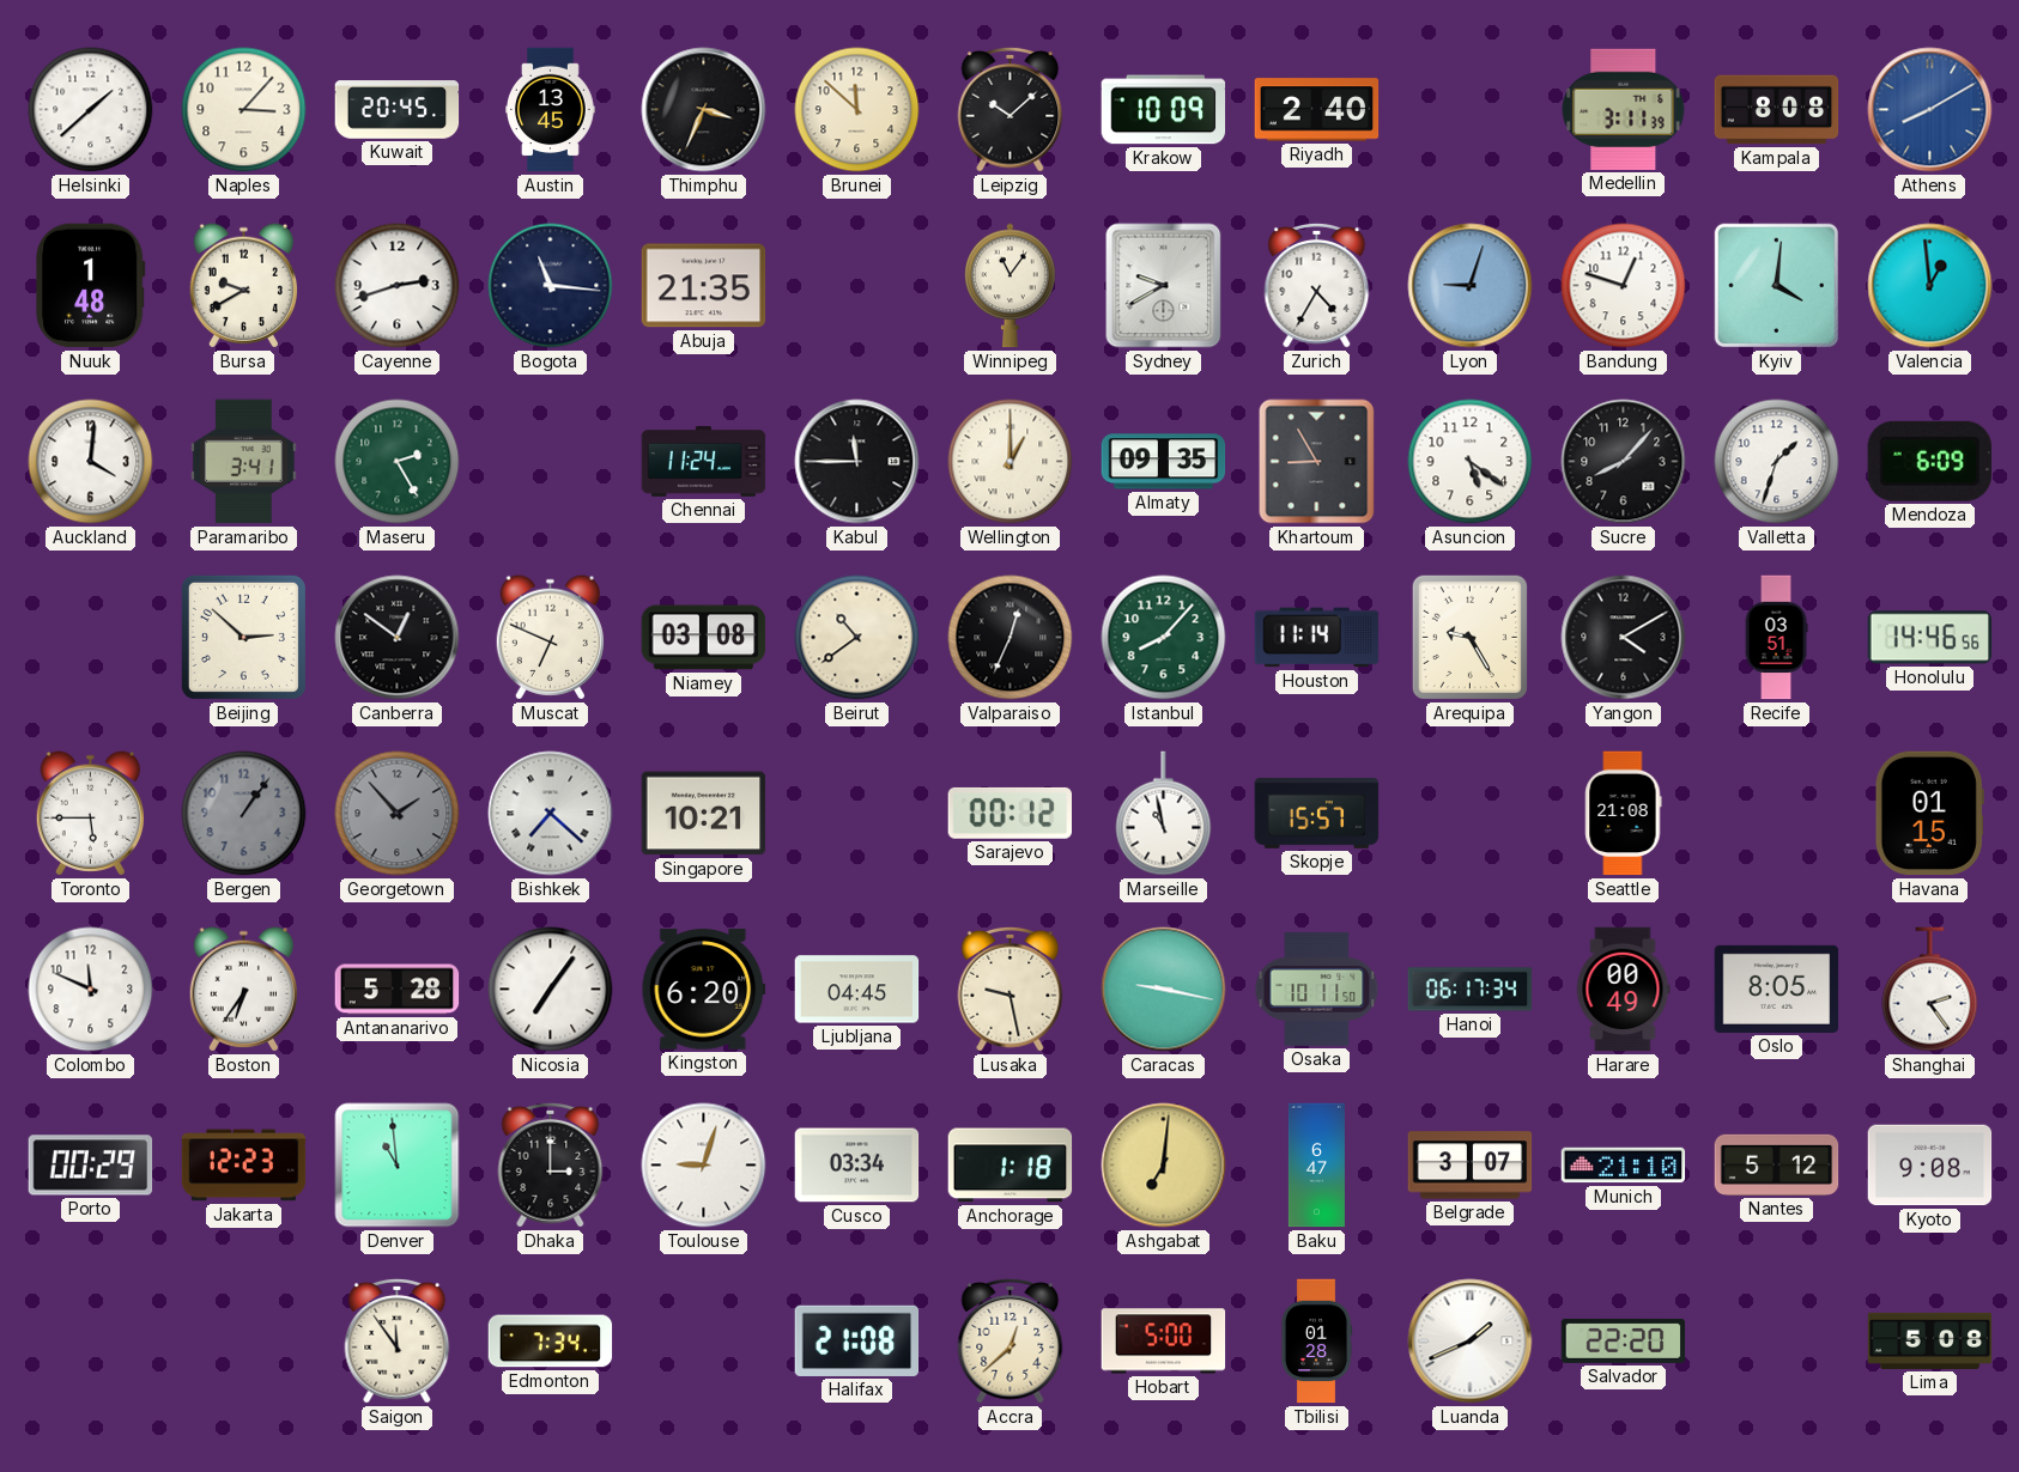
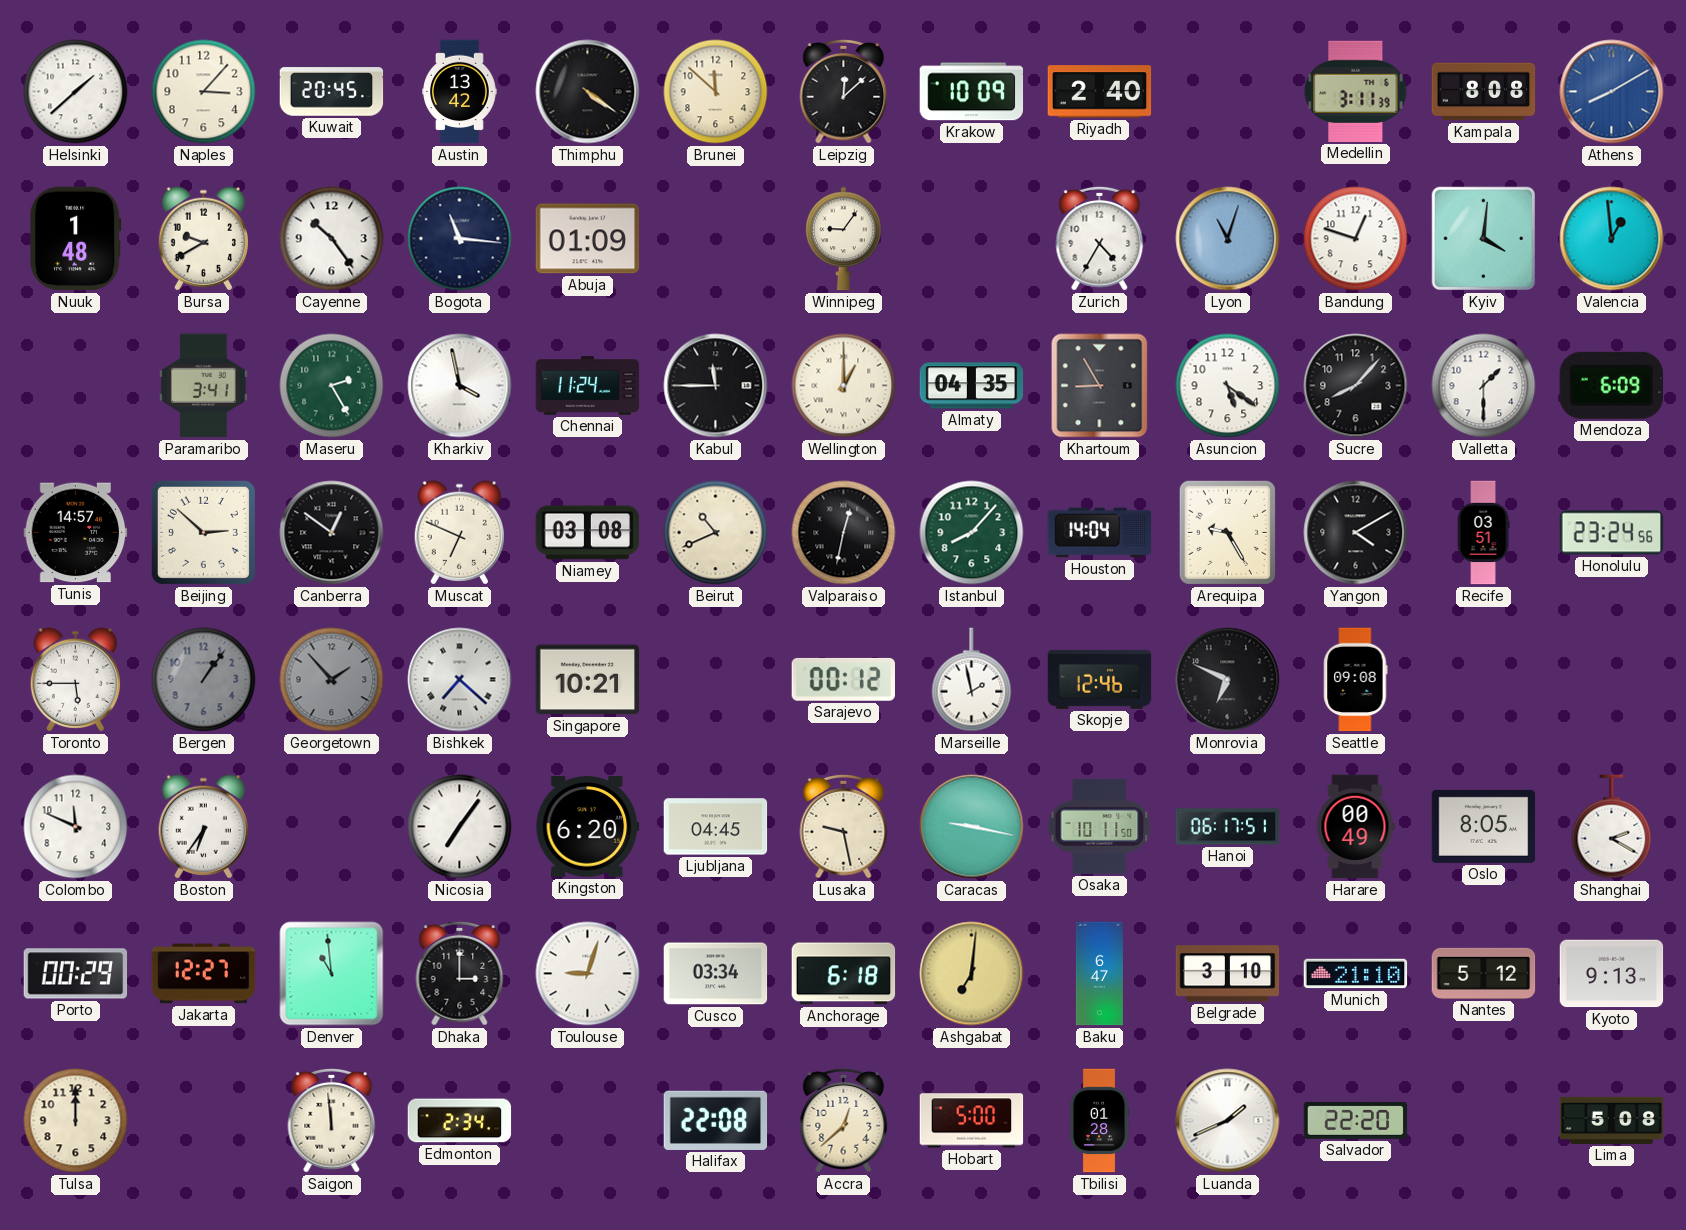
Austin: 13:45 -> 13:42 (460, 92)
Thimphu: 3:34 -> 4:21 (588, 92)
Leipzig: 10:08 -> 12:08 (844, 91)
Cayenne: 2:42 -> 10:24 (332, 239)
Abuja: 21:35 -> 01:09 (588, 239)
Winnipeg: 11:06 -> 9:06 (844, 239)
Sydney: 9:40 -> none (1164, 286)
Lyon: 9:03 -> 11:03 (1228, 239)
Auckland: 4:01 -> none (91, 462)
Kharkiv: none -> 3:58 (460, 386)
Almaty: 09:35 -> 04:35 (972, 386)
Valletta: 1:33 -> 1:30 (1484, 386)
Tunis: none -> 14:57 (76, 533)
Beirut: 10:39 -> 10:41 (716, 533)
Valparaiso: 12:34 -> 12:32 (844, 533)
Houston: 11:14 -> 14:04 (1100, 533)
Honolulu: 14:46 -> 23:24 (1612, 533)
Marseille: 10:58 -> 1:58 (972, 680)
Skopje: 15:57 -> 12:46 (1100, 679)
Monrovia: none -> 6:49 (1228, 680)
Seattle: 21:08 -> 09:08 (1356, 680)
Havana: 01:15 -> none (1929, 814)
Antananarivo: 5:28 -> none (398, 990)
Hanoi: 06:17:34 -> 06:17:51 (1228, 827)
Shanghai: 2:24 -> 2:20 (1612, 827)
Jakarta: 12:23 -> 12:27 (204, 974)
Anchorage: 1:18 -> 6:18 (844, 974)
Belgrade: 3:07 -> 3:10 (1228, 974)
Kyoto: 9:08 -> 9:13 (1612, 974)
Tulsa: none -> 12:00 (76, 1121)
Saigon: 11:54 -> 11:59 (332, 1120)
Edmonton: 7:34 -> 2:34 (460, 1121)
Halifax: 21:08 -> 22:08 (716, 1120)
